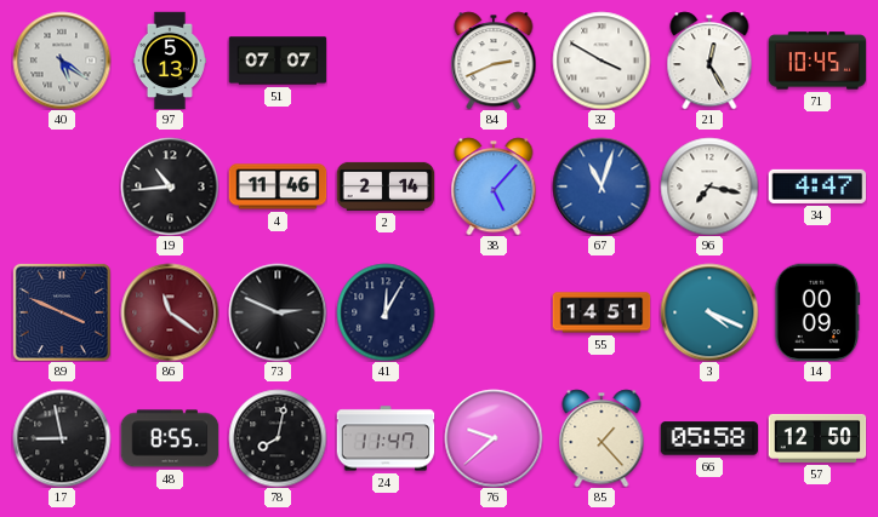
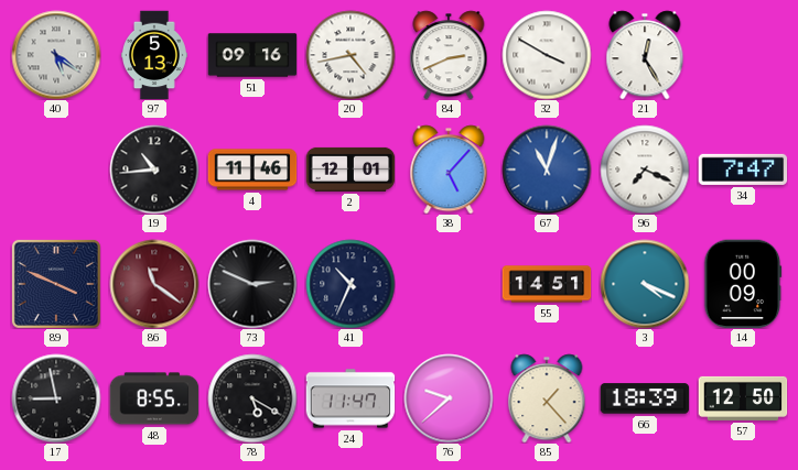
51: 07:07 -> 09:16 (252, 55)
20: none -> 4:43 (351, 55)
71: 10:45 -> none (817, 61)
2: 2:14 -> 12:01 (351, 170)
96: 7:17 -> 7:19 (645, 170)
34: 4:47 -> 7:47 (743, 170)
41: 12:05 -> 10:34 (351, 284)
78: 8:02 -> 5:20 (252, 398)
66: 05:58 -> 18:39 (645, 398)
